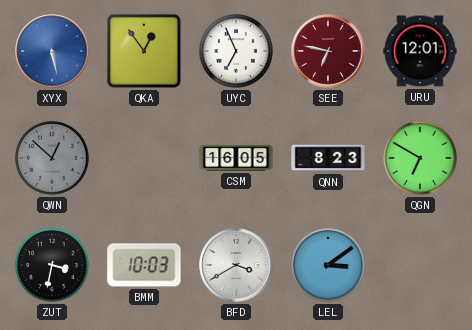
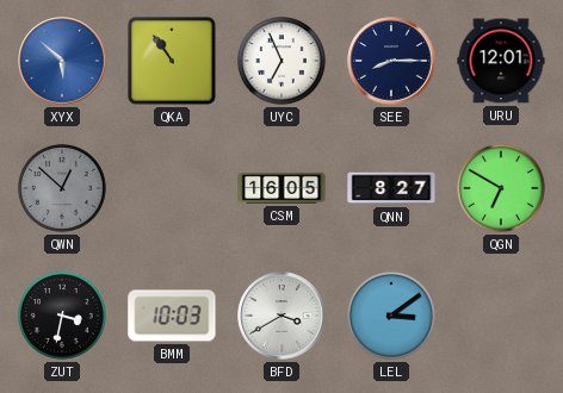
XYX: 5:28 -> 5:52 (62, 61)
QKA: 12:54 -> 10:54 (172, 61)
SEE: 6:47 -> 8:15 (391, 61)
SEE dial: burgundy -> navy (391, 61)
QNN: 8:23 -> 8:27 (391, 188)
